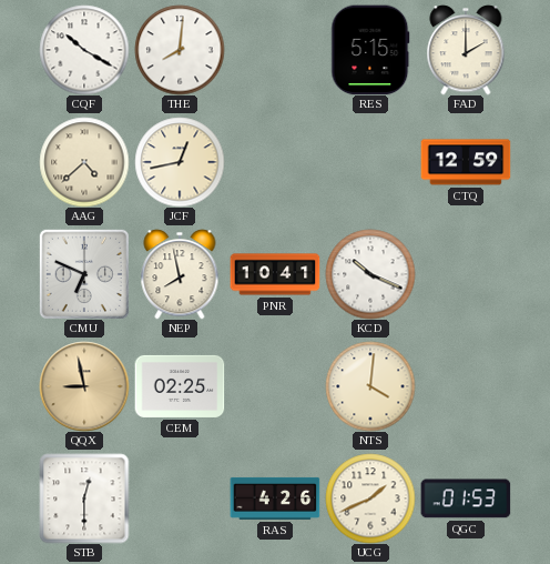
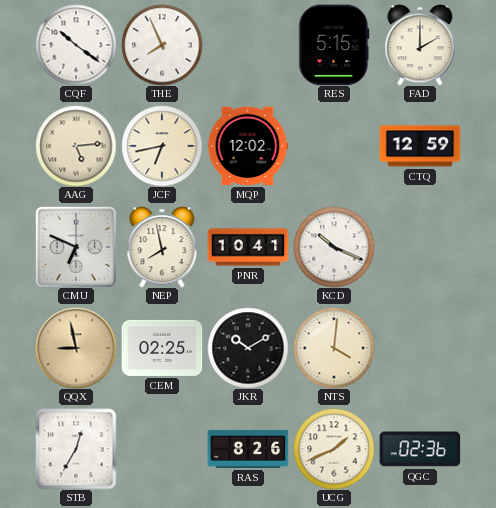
CQF: 10:20 -> 10:21 (76, 45)
THE: 8:01 -> 7:56 (162, 45)
AAG: 4:38 -> 5:14 (76, 146)
JCF: 12:43 -> 6:43 (162, 146)
MQP: none -> 12:02 (248, 146)
JKR: none -> 10:10 (248, 348)
STB: 12:30 -> 12:35 (76, 449)
RAS: 4:26 -> 8:26 (248, 449)
QGC: 01:53 -> 02:36 (420, 449)
